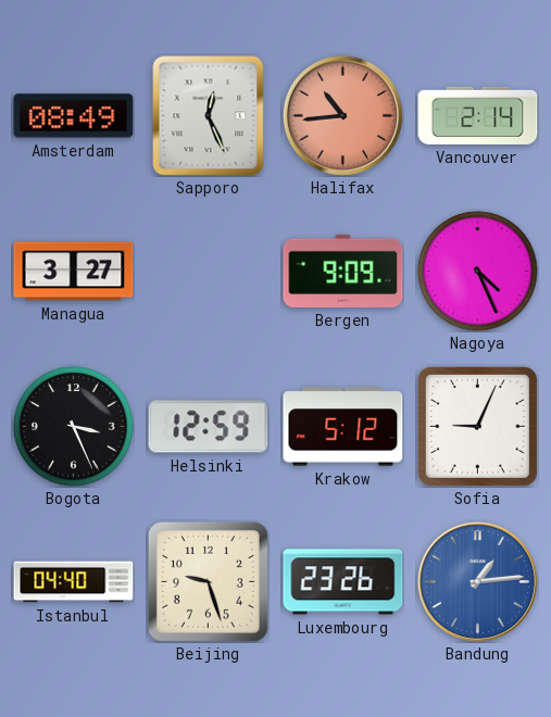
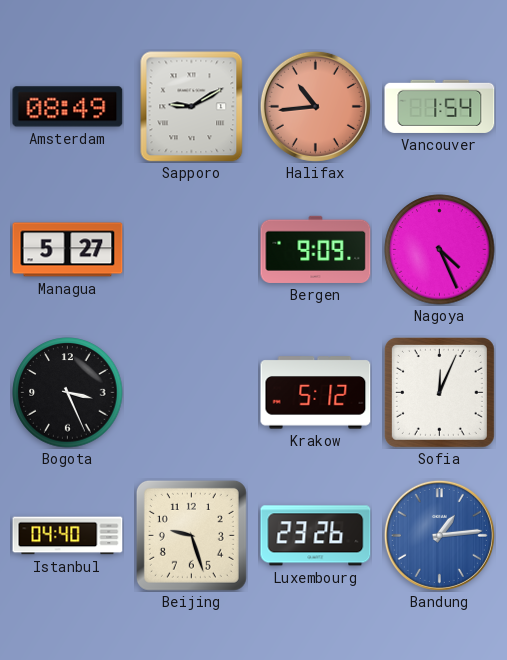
Sapporo: 12:26 -> 9:10 (192, 107)
Vancouver: 2:14 -> 1:54 (440, 106)
Managua: 3:27 -> 5:27 (68, 250)
Helsinki: 12:59 -> none (209, 427)
Sofia: 9:04 -> 12:04 (439, 392)
